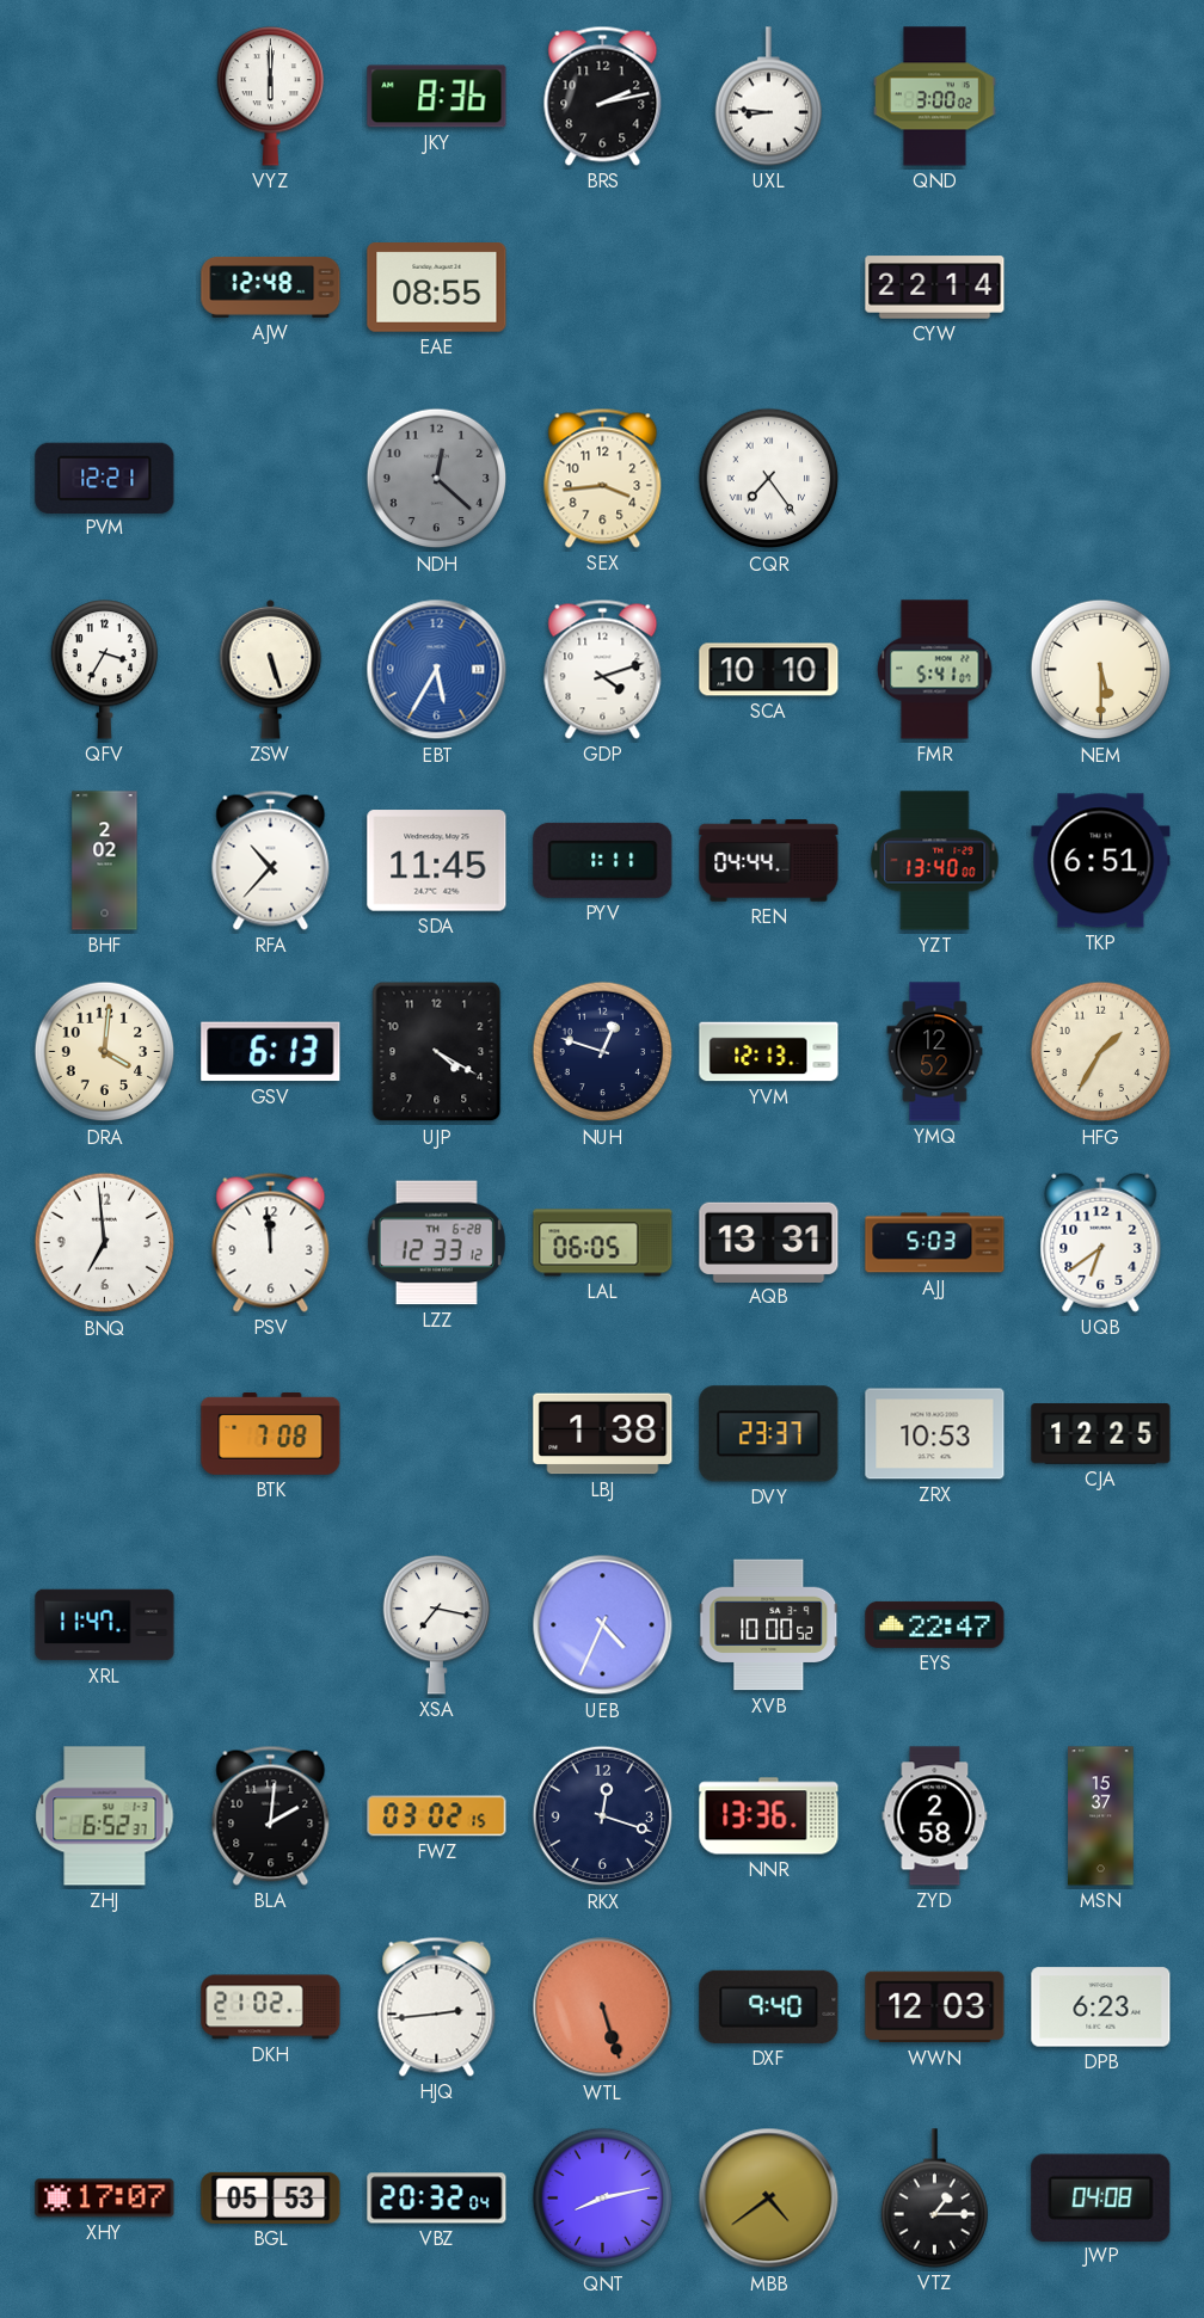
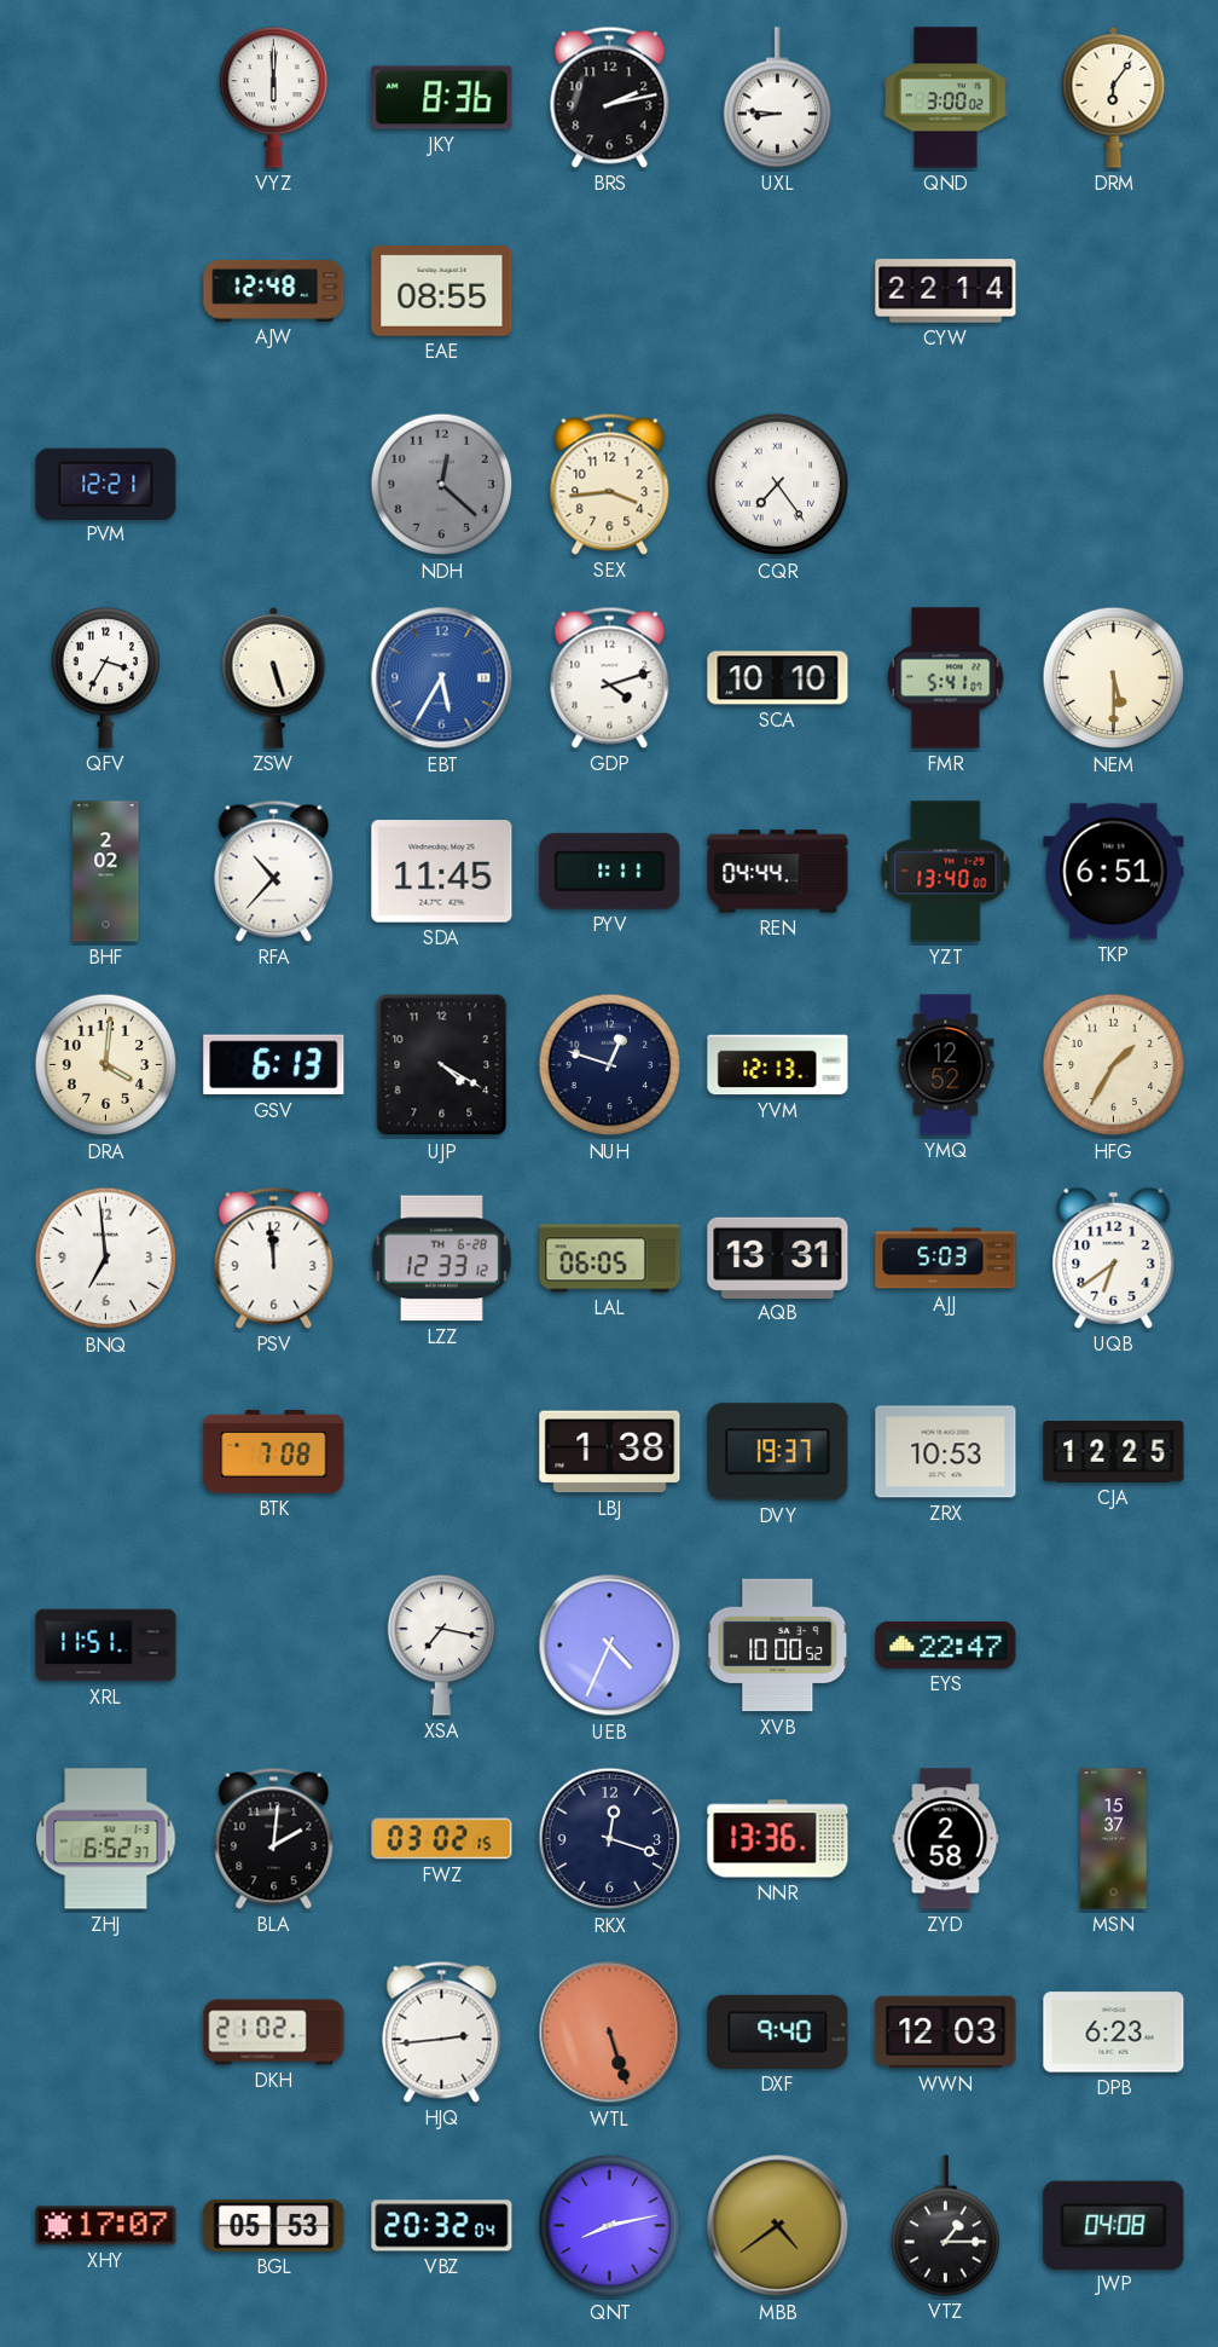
DRM: none -> 6:06 (1114, 97)
DVY: 23:37 -> 19:37 (778, 1452)
XRL: 11:47 -> 11:51 (106, 1646)
